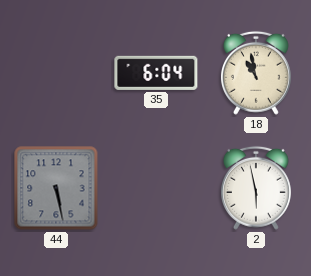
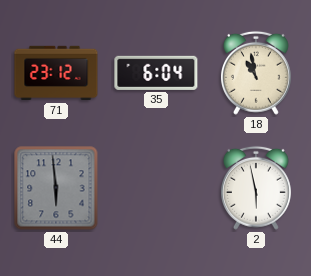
71: none -> 23:12 (56, 73)
44: 5:28 -> 5:59 (56, 188)
